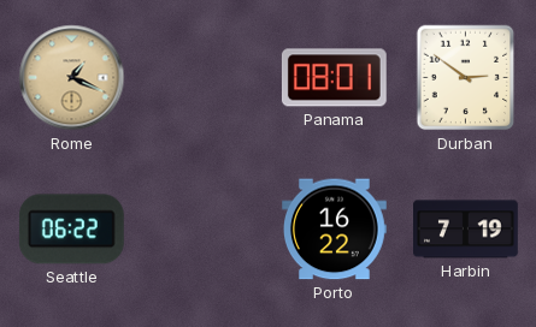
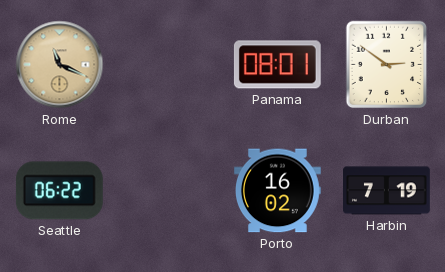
Rome: 1:19 -> 11:19 (60, 65)
Porto: 16:22 -> 16:02 (278, 191)
